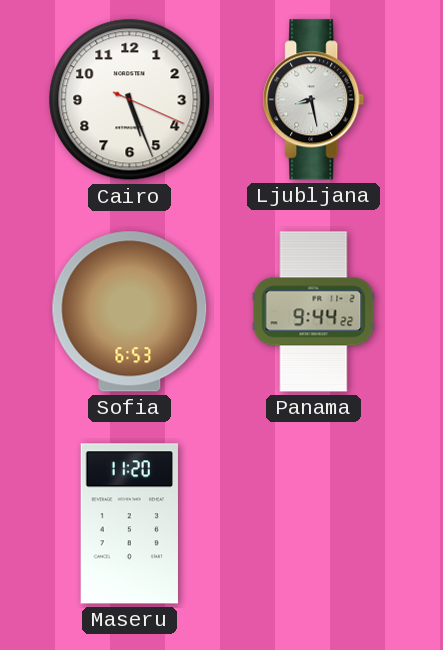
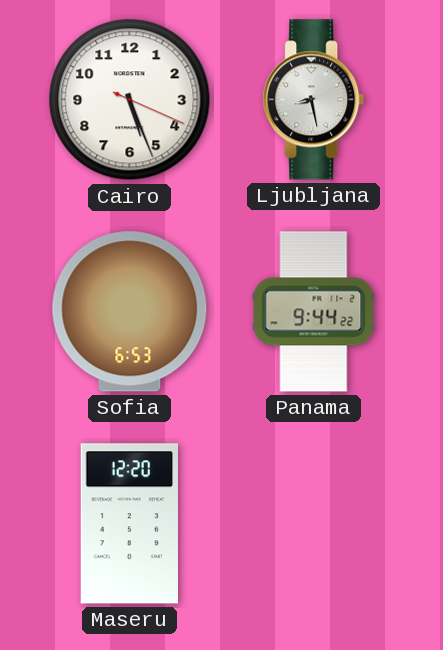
Maseru: 11:20 -> 12:20 (129, 524)
